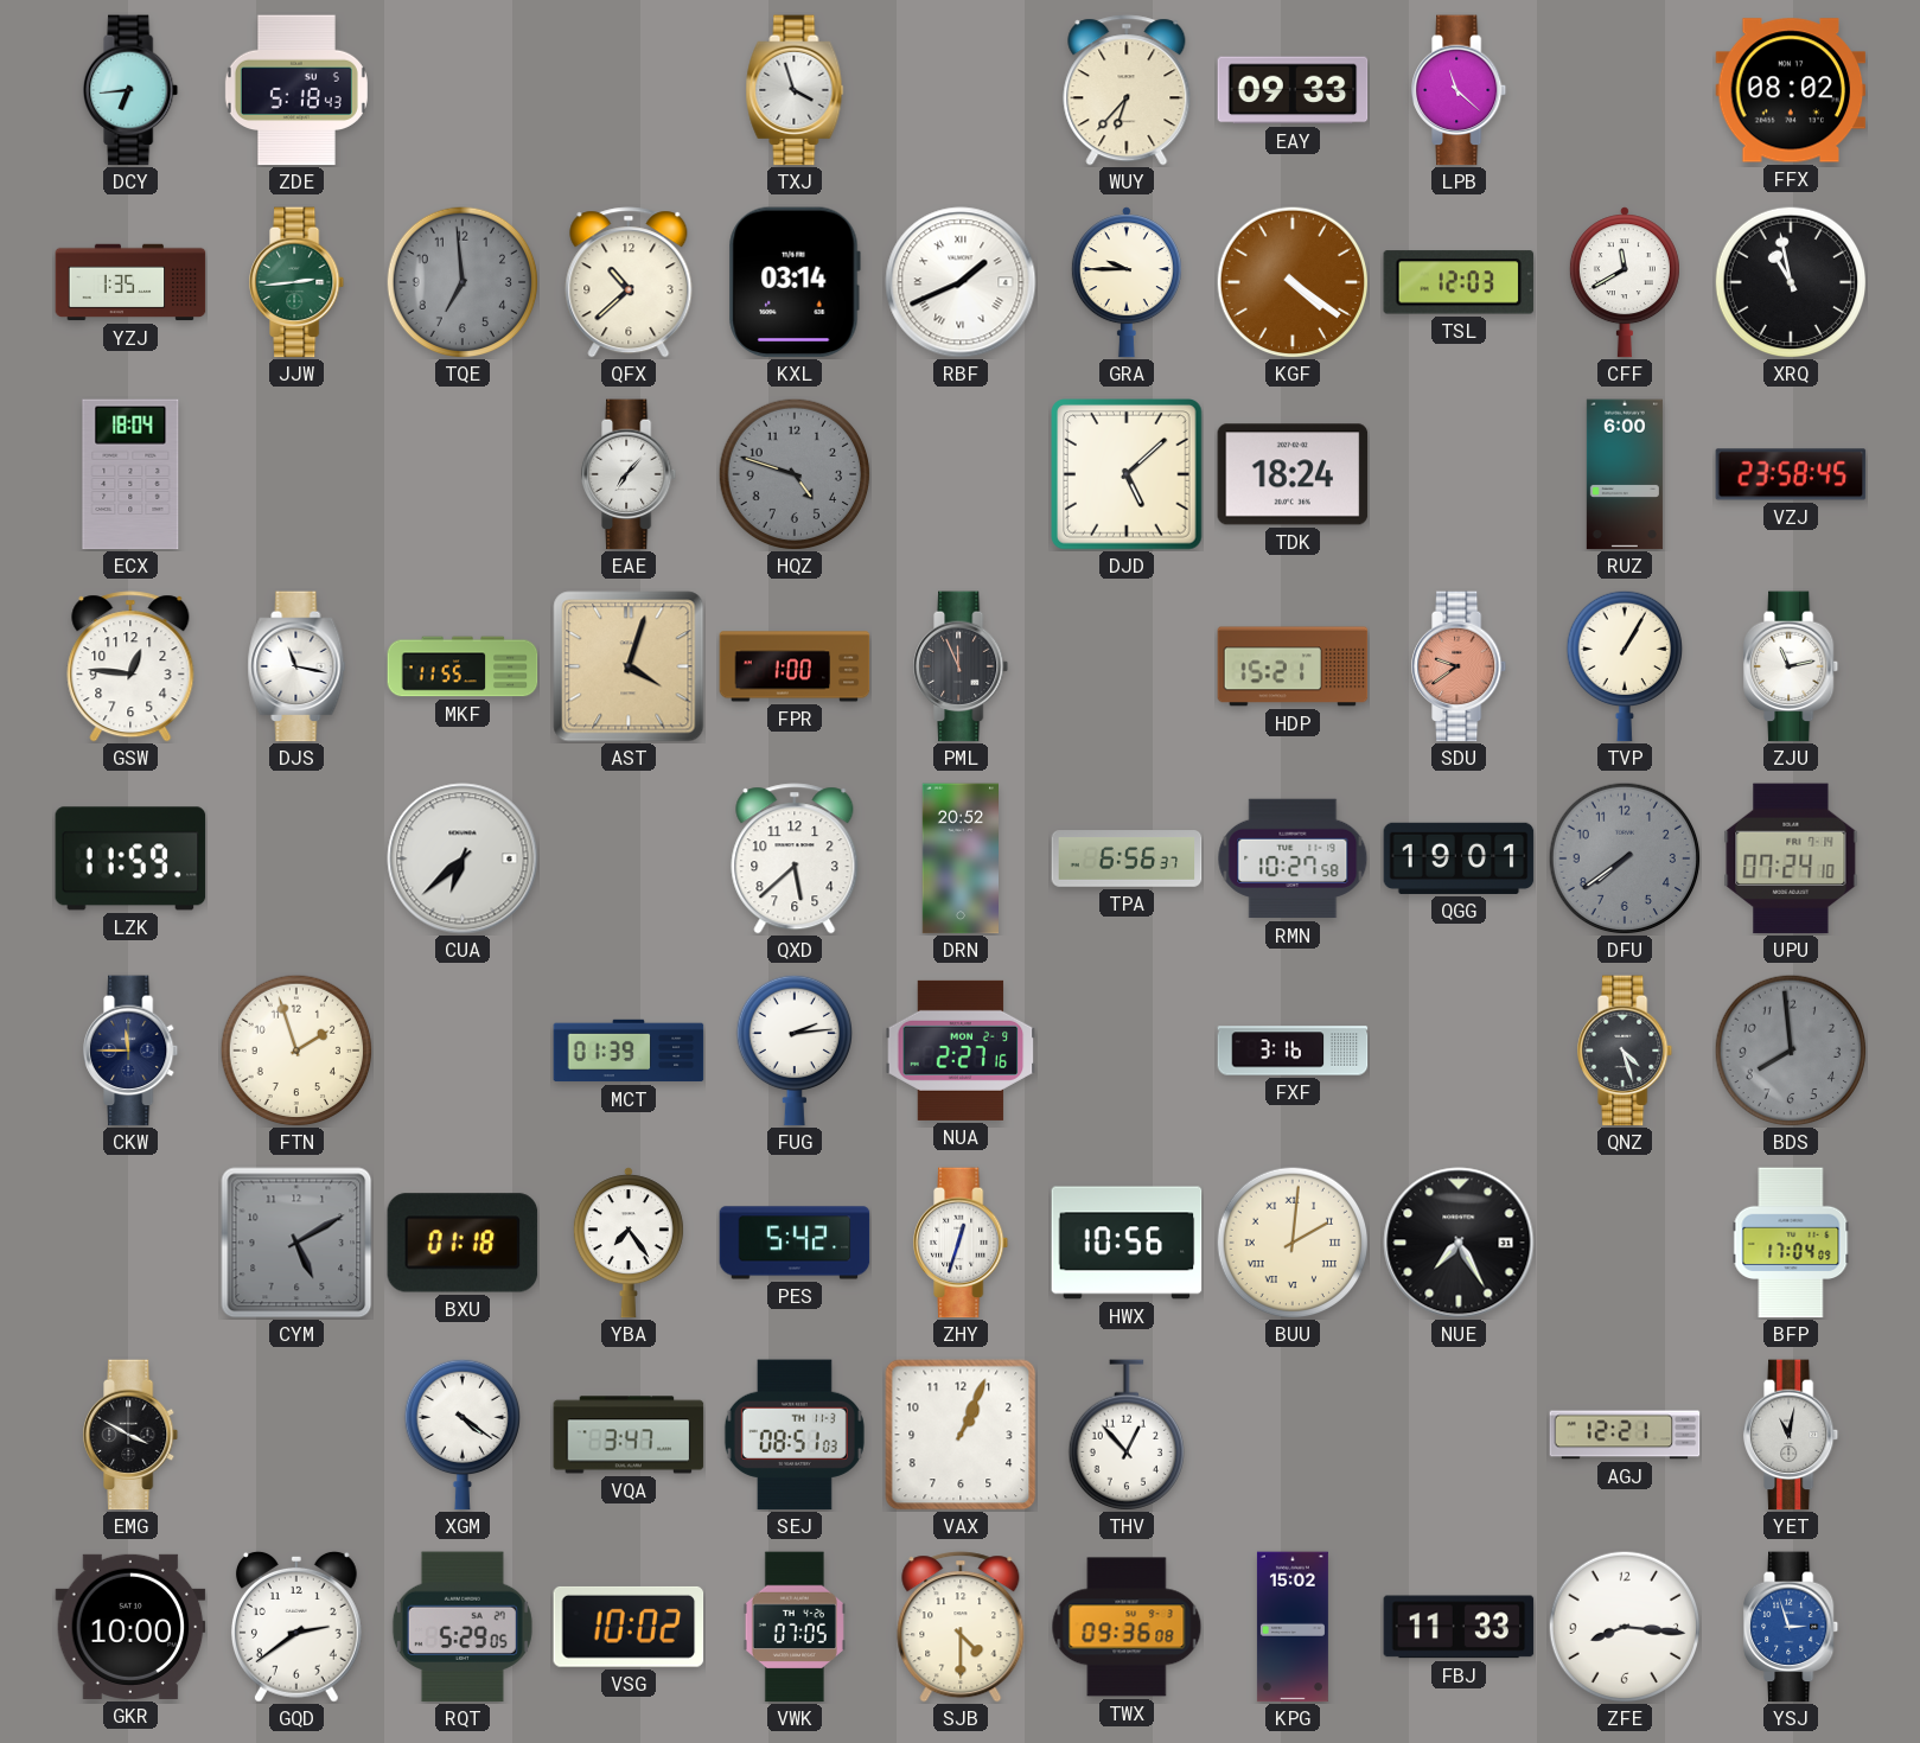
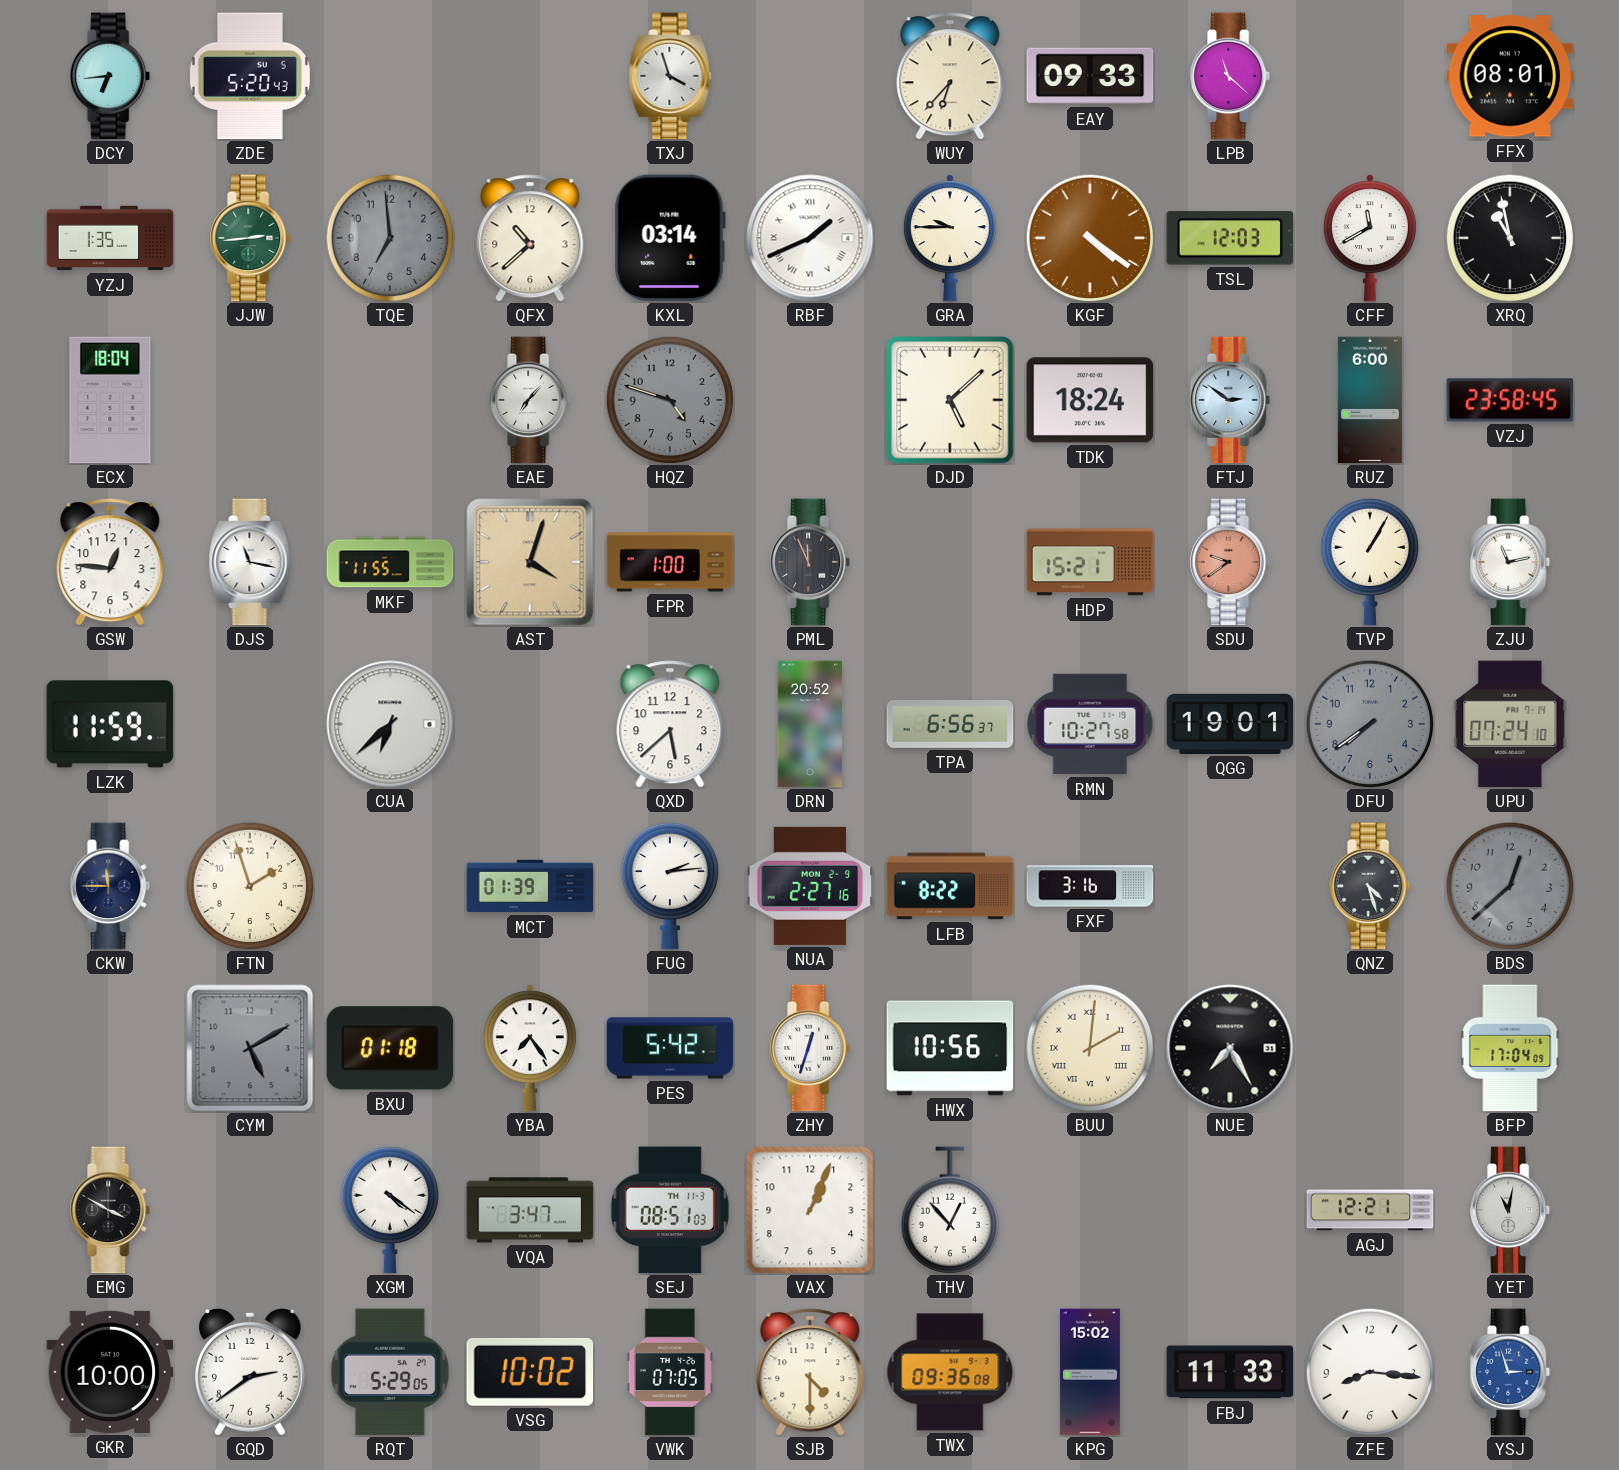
ZDE: 5:18 -> 5:20 (250, 76)
FFX: 08:02 -> 08:01 (1510, 76)
FTJ: none -> 2:51 (1231, 400)
LFB: none -> 8:22 (950, 886)
BDS: 7:59 -> 12:38 (1510, 886)
